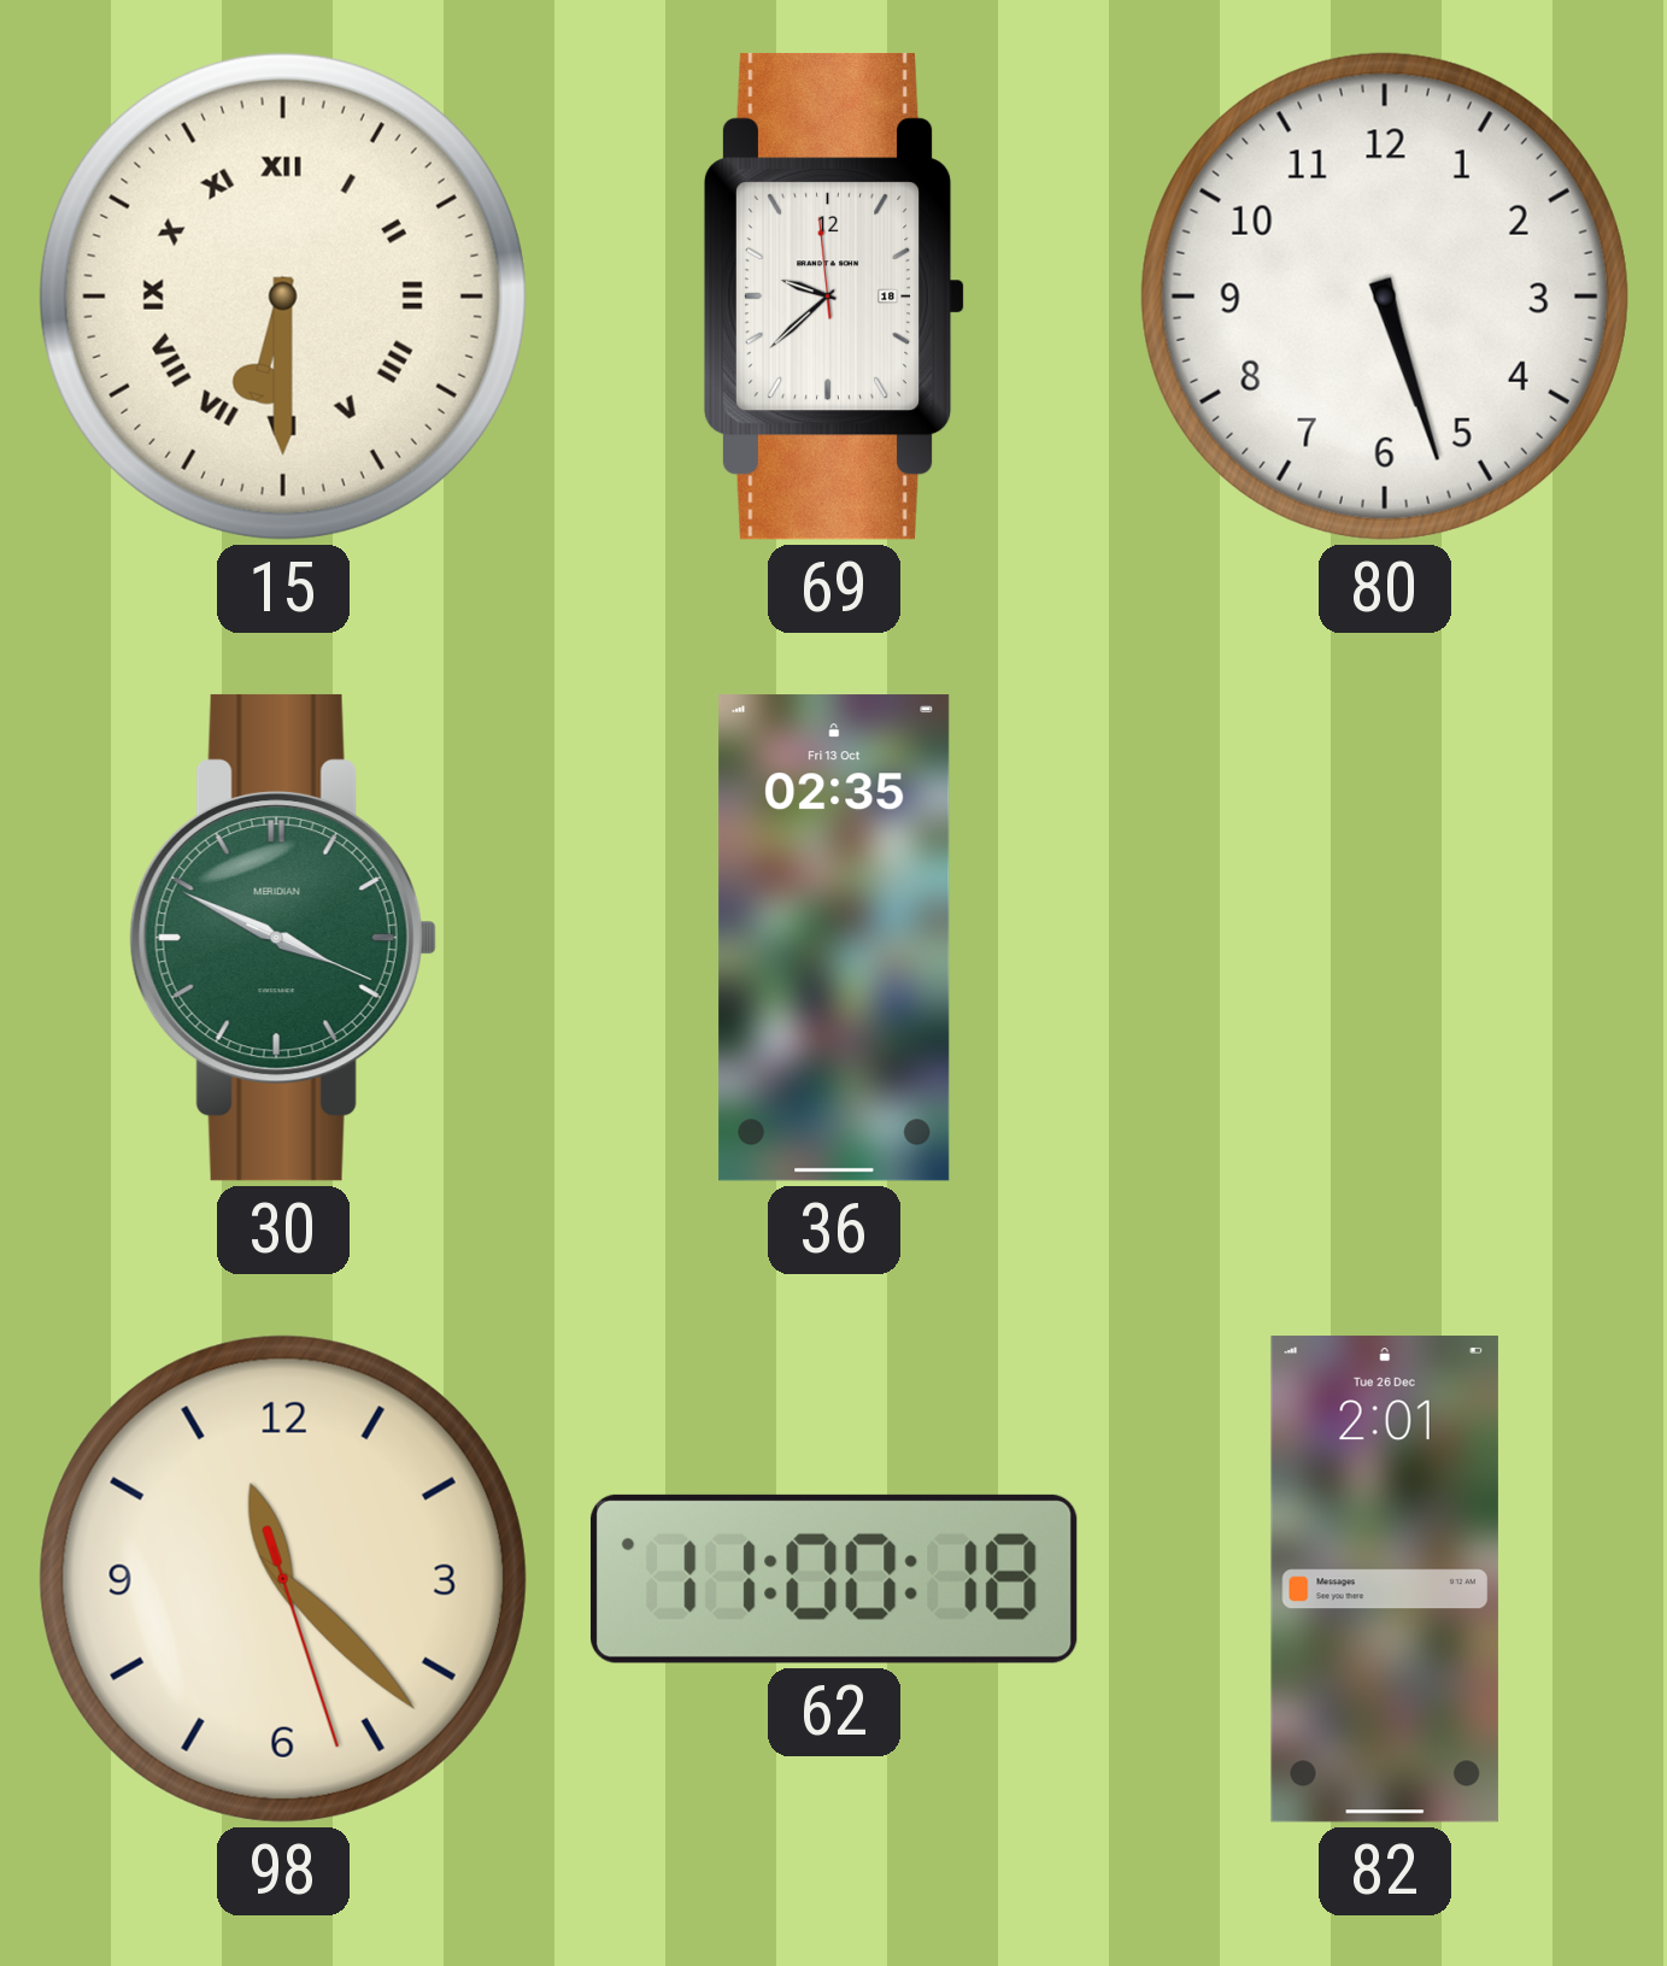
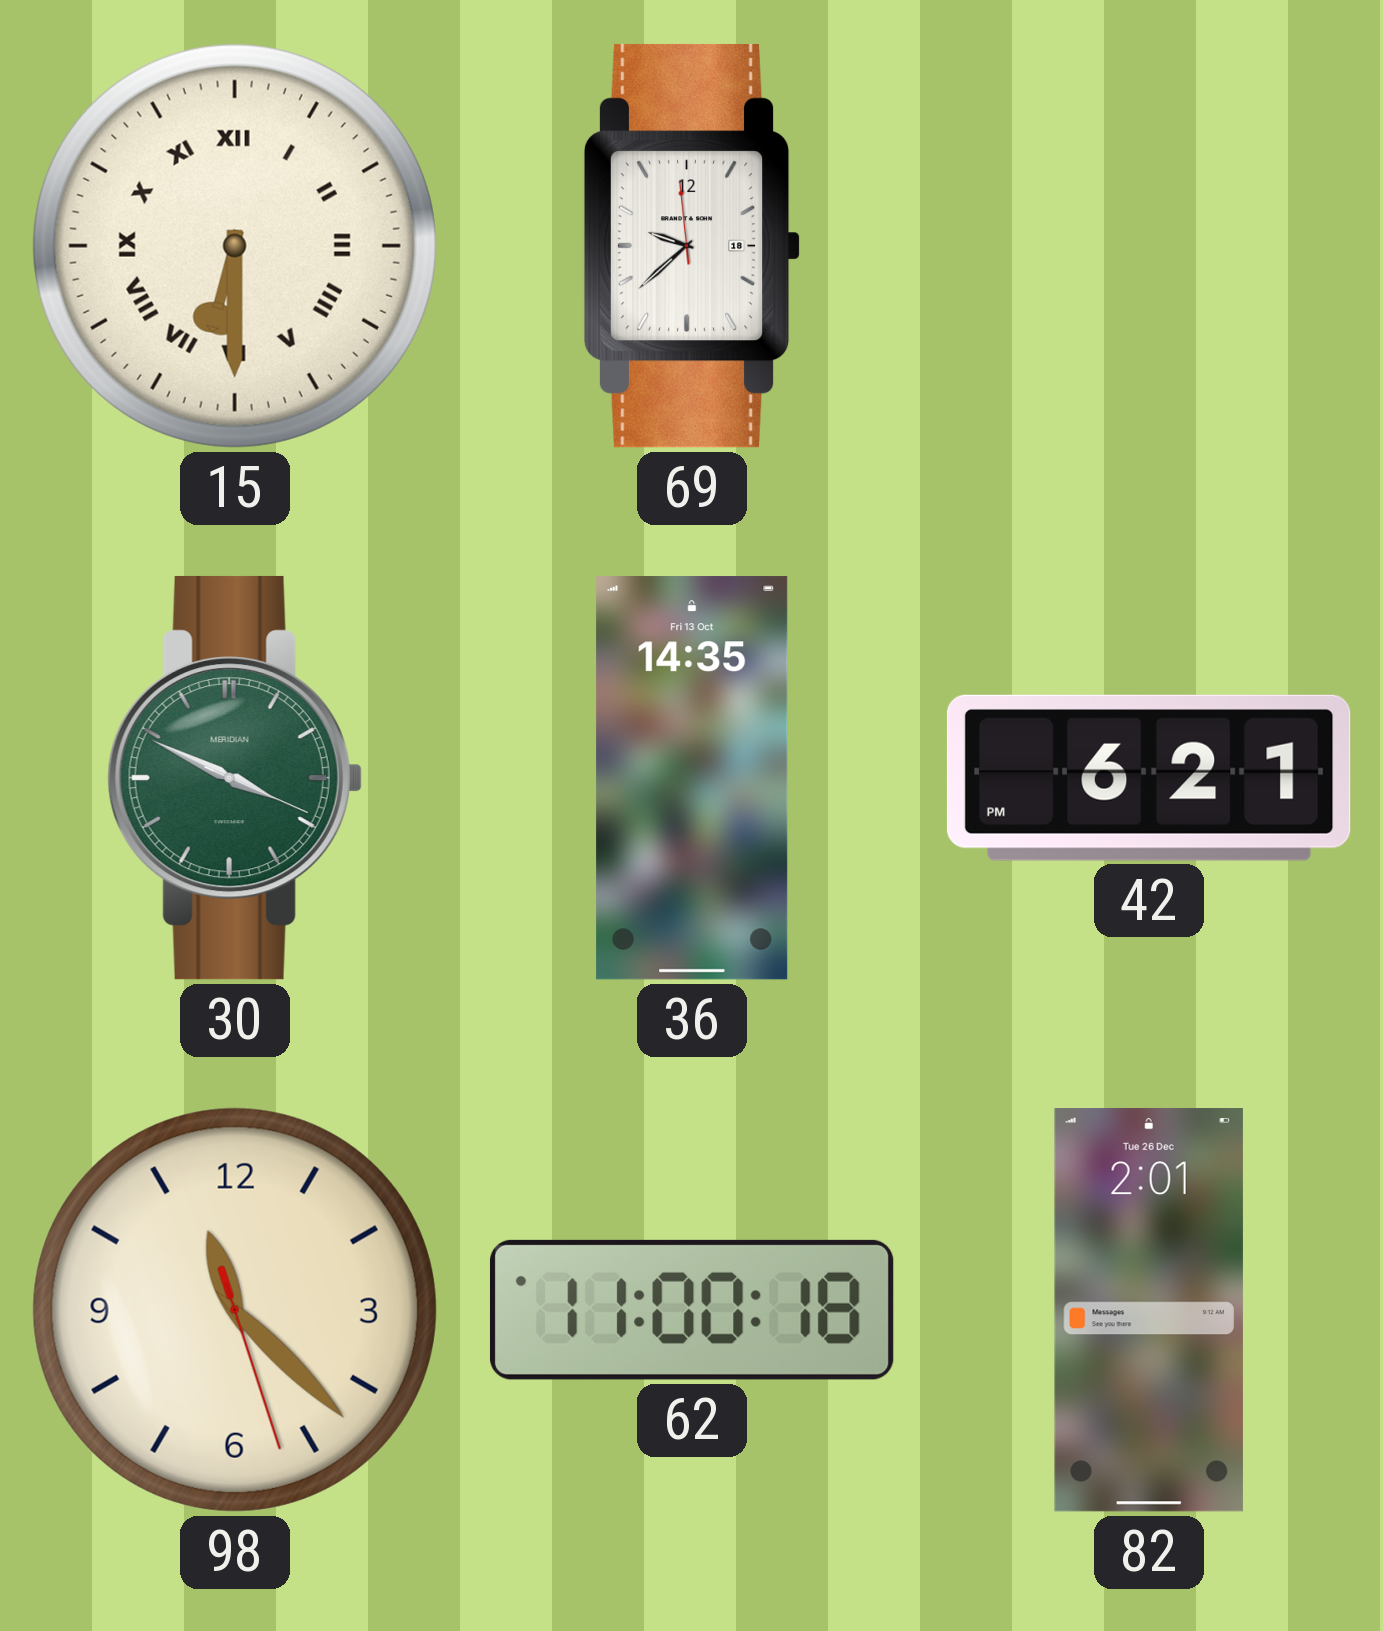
80: 5:27 -> none (1385, 297)
36: 02:35 -> 14:35 (692, 778)
42: none -> 6:21 (1149, 778)
